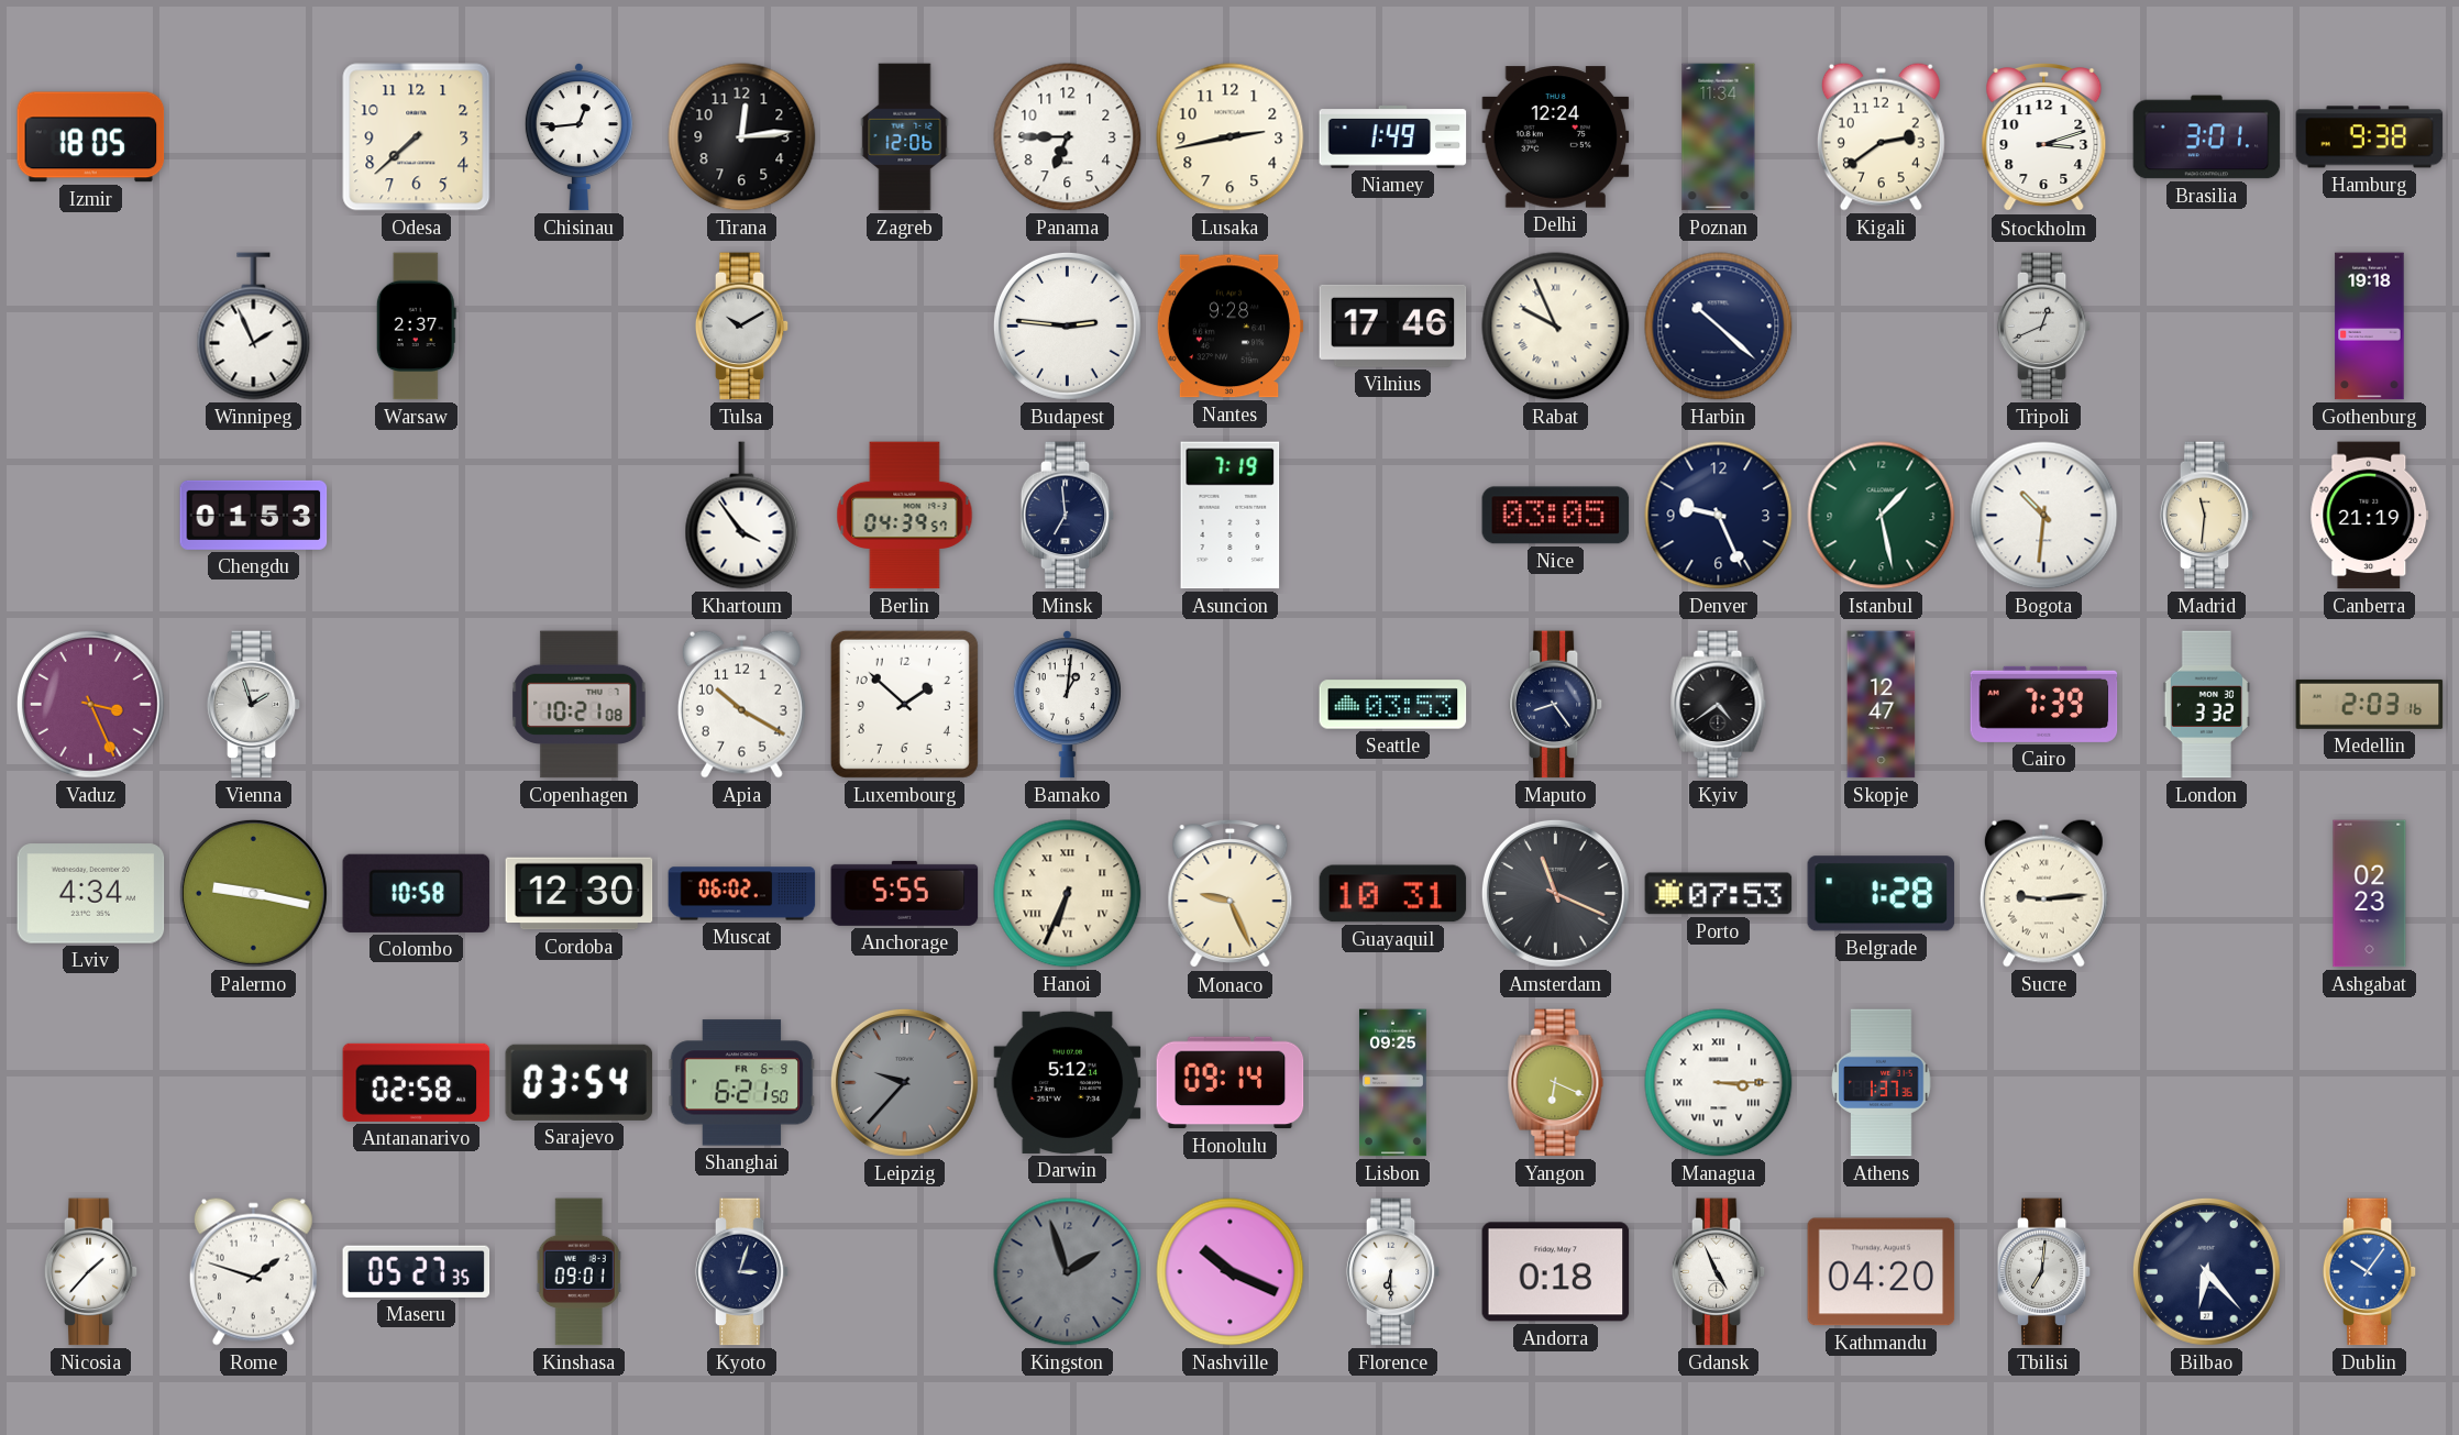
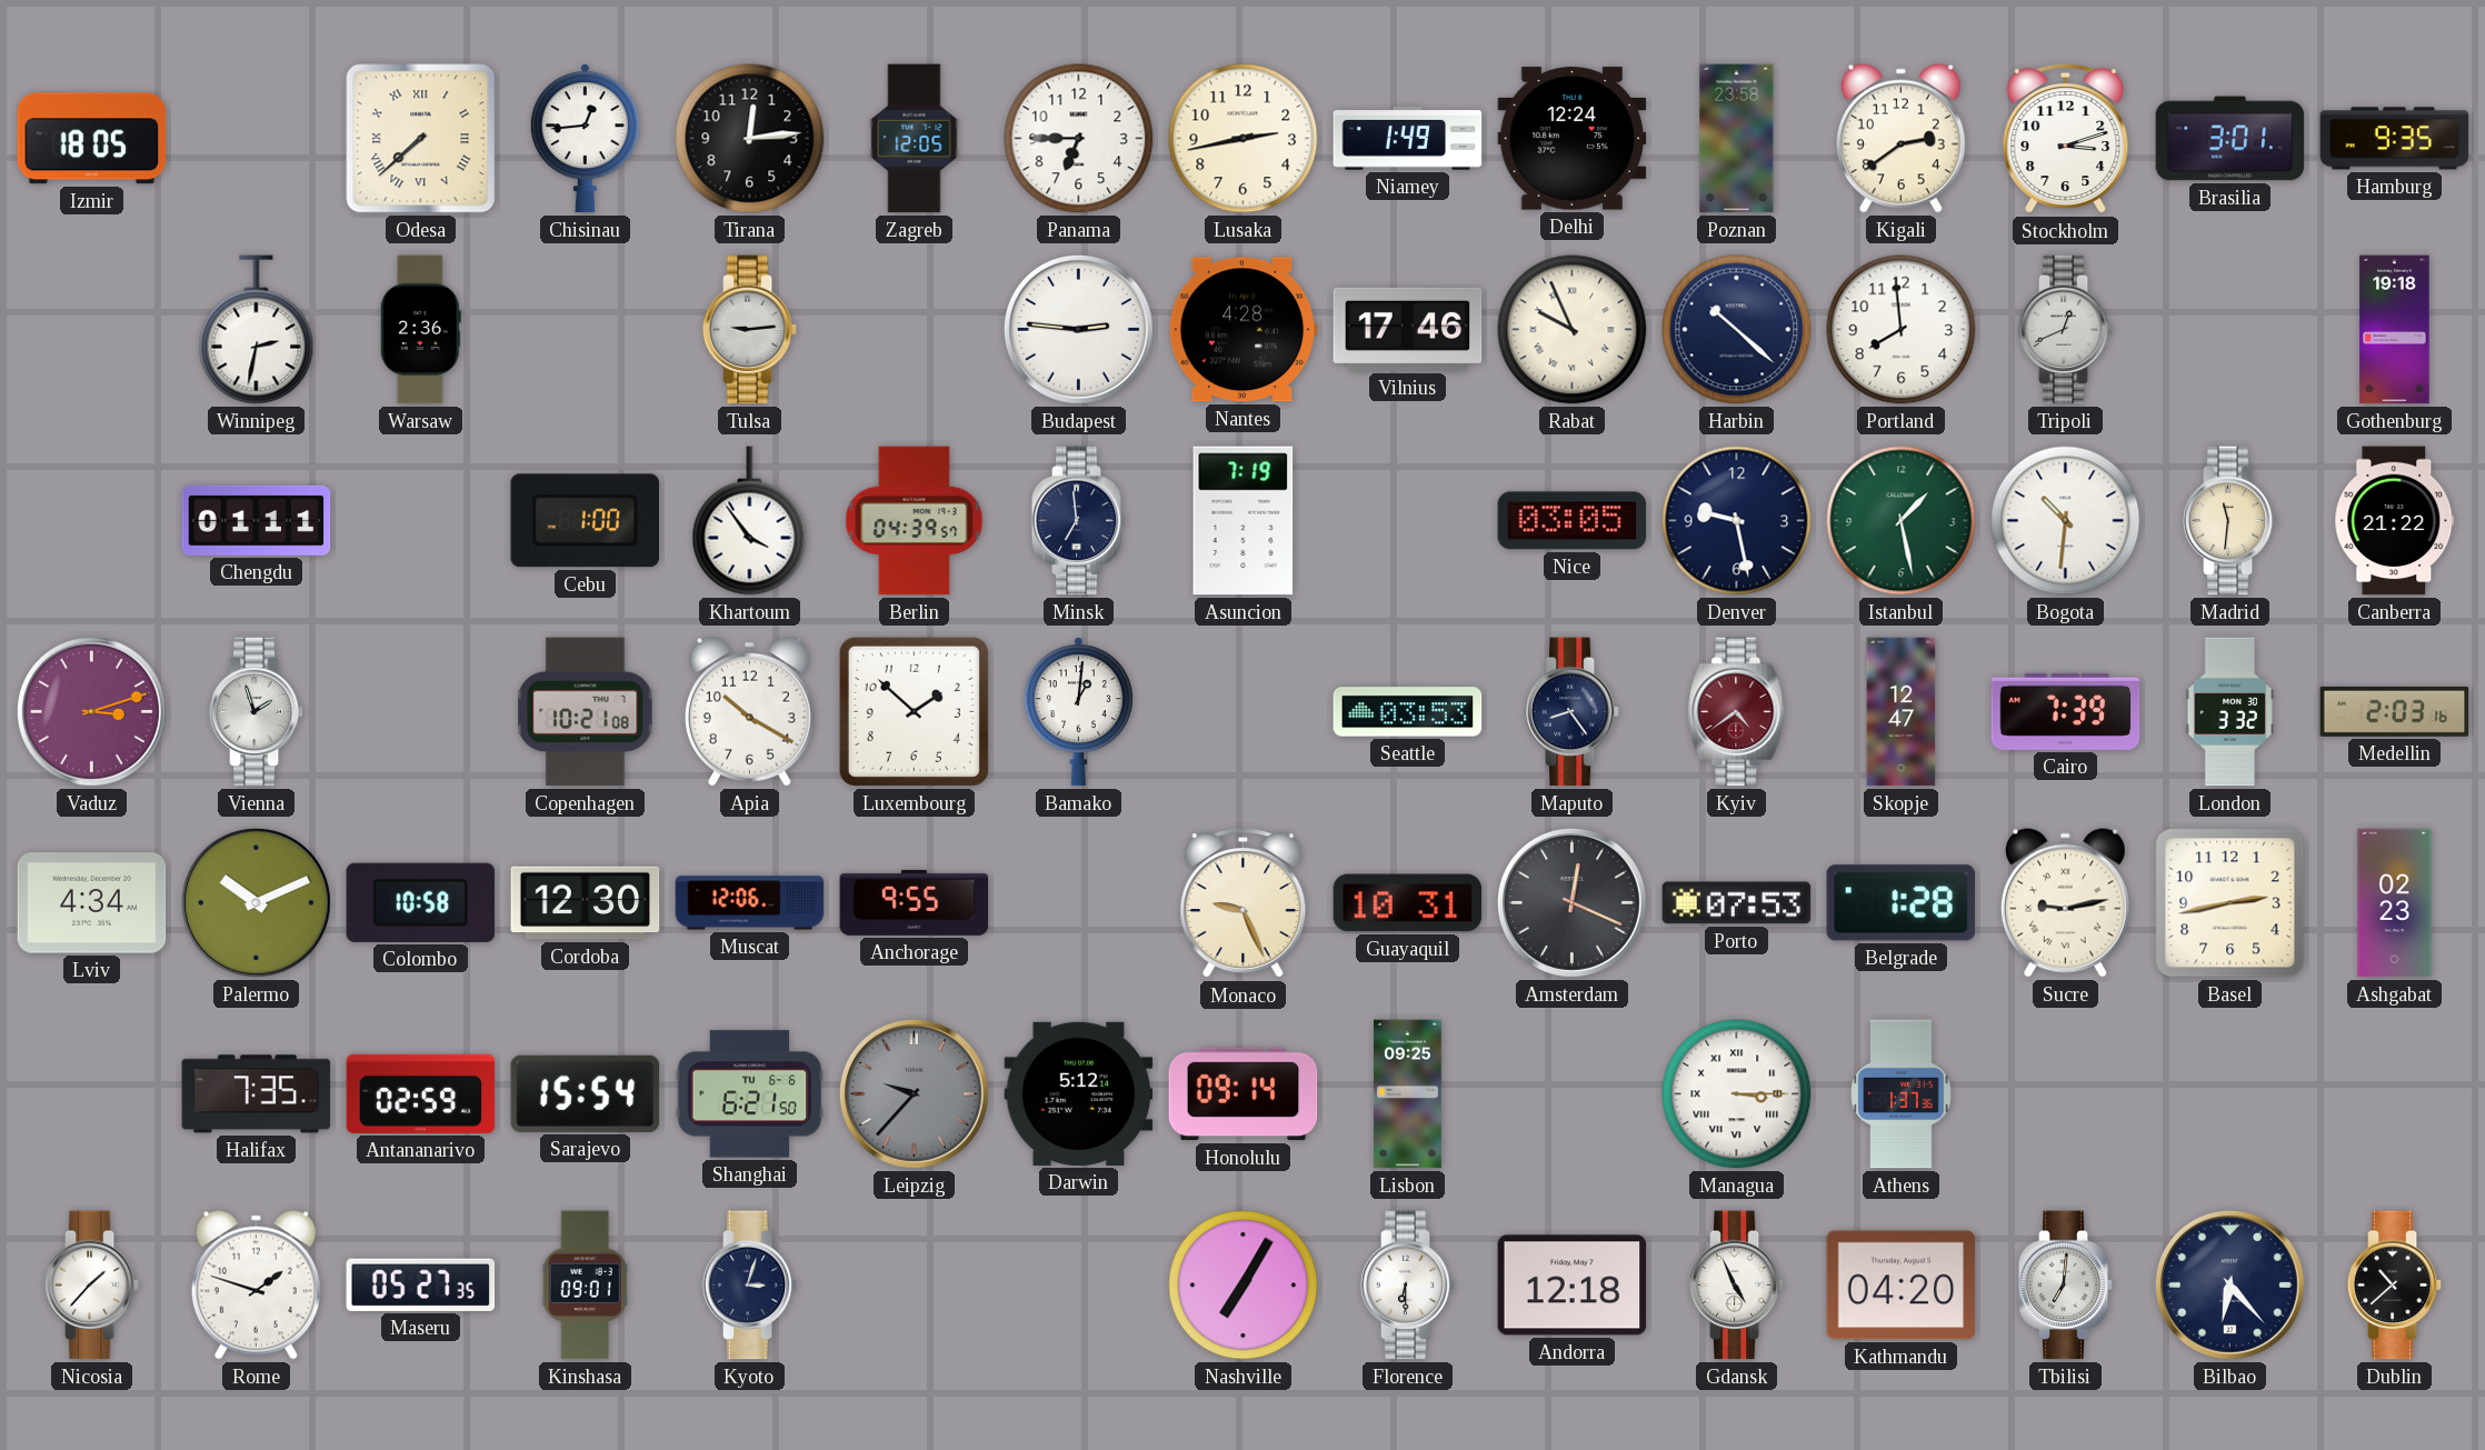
Odesa numerals: Arabic -> Roman (421, 139)
Zagreb: 12:06 -> 12:05 (915, 139)
Poznan: 11:34 -> 23:58 (1737, 139)
Hamburg: 9:38 -> 9:35 (2395, 139)
Winnipeg: 1:56 -> 2:32 (257, 330)
Warsaw: 2:37 -> 2:36 (420, 330)
Tulsa: 10:10 -> 9:14 (750, 330)
Nantes: 9:28 -> 4:28 (1242, 330)
Portland: none -> 7:59 (1902, 330)
Chengdu: 01:53 -> 01:11 (257, 520)
Cebu: none -> 1:00 (586, 521)
Denver: 9:26 -> 9:28 (1737, 521)
Canberra: 21:19 -> 21:22 (2395, 521)
Vaduz: 3:26 -> 3:12 (91, 711)
Kyiv dial: black -> burgundy (1737, 712)
Palermo: 9:17 -> 10:11 (256, 902)
Muscat: 06:02 -> 12:06 (750, 903)
Anchorage: 5:55 -> 9:55 (915, 902)
Hanoi: 6:34 -> none (1068, 894)
Amsterdam: 11:19 -> 12:19 (1571, 902)
Sucre: 9:14 -> 9:13 (2065, 902)
Basel: none -> 2:43 (2230, 903)
Halifax: none -> 7:35 (257, 1094)
Antananarivo: 02:58 -> 02:59 (421, 1093)
Sarajevo: 03:54 -> 15:54 (586, 1093)
Shanghai date: FR 6-9 -> TU 6-6 (750, 1094)
Yangon: 6:19 -> none (1556, 1083)
Kingston: 1:57 -> none (1068, 1272)
Nashville: 10:19 -> 7:05 (1244, 1286)
Andorra: 0:18 -> 12:18 (1573, 1286)
Dublin: 10:06 -> 10:38 (2395, 1286)
Dublin dial: blue -> black (2395, 1286)
